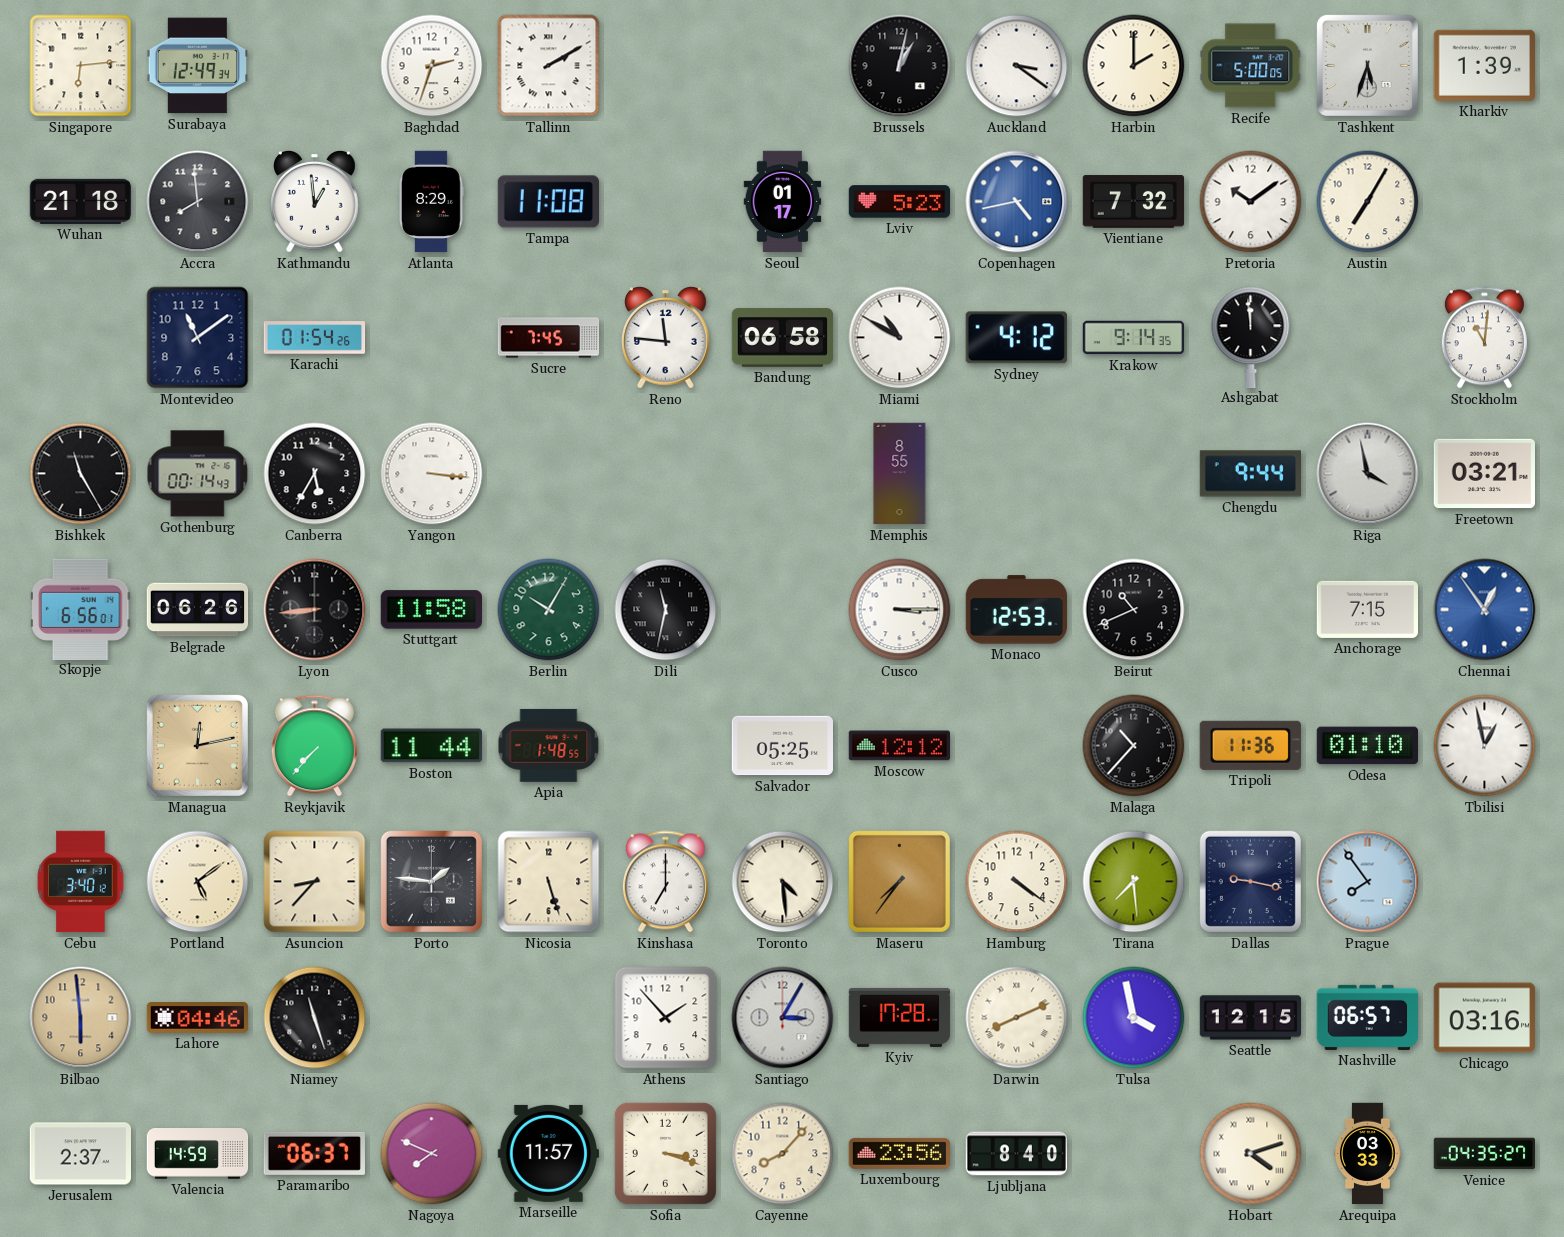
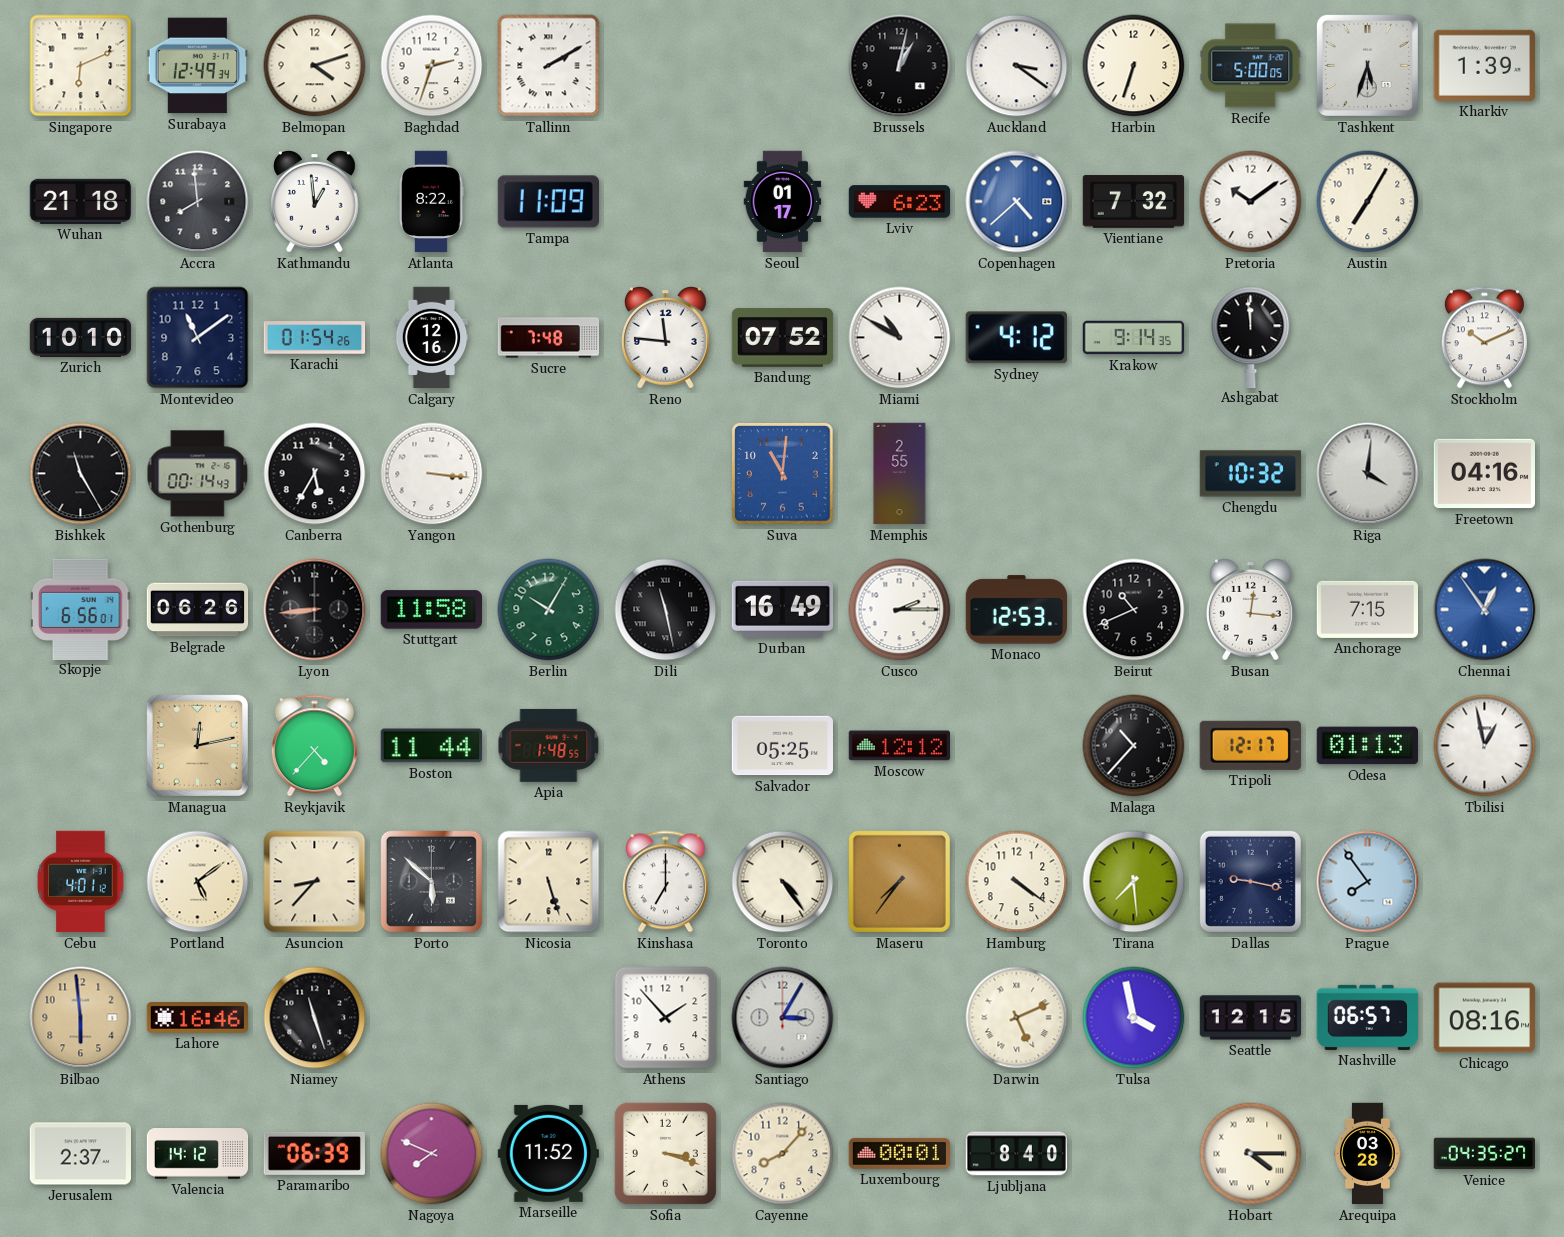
Singapore: 6:14 -> 6:11 (81, 66)
Belmopan: none -> 4:12 (315, 66)
Harbin: 2:00 -> 6:33 (1134, 66)
Atlanta: 8:29 -> 8:22 (432, 202)
Tampa: 11:08 -> 11:09 (548, 202)
Lviv: 5:23 -> 6:23 (900, 202)
Copenhagen: 4:43 -> 4:38 (1017, 202)
Zurich: none -> 10:10 (81, 337)
Calgary: none -> 12:16 (432, 338)
Sucre: 7:45 -> 7:48 (549, 338)
Bandung: 06:58 -> 07:52 (783, 338)
Stockholm: 11:01 -> 10:11 (1484, 338)
Suva: none -> 11:01 (783, 474)
Memphis: 8:55 -> 2:55 (900, 474)
Chengdu: 9:44 -> 10:32 (1251, 474)
Riga: 3:58 -> 4:01 (1368, 474)
Freetown: 03:21 -> 04:16 (1484, 474)
Dili: 11:32 -> 11:28 (666, 610)
Durban: none -> 16:49 (782, 609)
Cusco: 3:15 -> 2:15 (900, 610)
Busan: none -> 12:16 (1251, 610)
Reykjavik: 7:37 -> 4:37 (314, 746)
Tripoli: 11:36 -> 12:17 (1250, 745)
Odesa: 01:10 -> 01:13 (1367, 746)
Cebu: 3:40 -> 4:01 (81, 882)
Porto: 1:46 -> 5:52 (431, 881)
Toronto: 4:29 -> 4:24 (783, 882)
Lahore: 04:46 -> 16:46 (197, 1018)
Kyiv: 17:28 -> none (900, 1017)
Darwin: 8:11 -> 5:11 (1017, 1018)
Chicago: 03:16 -> 08:16 (1484, 1018)
Valencia: 14:59 -> 14:12 (198, 1154)
Paramaribo: 06:37 -> 06:39 (314, 1153)
Marseille: 11:57 -> 11:52 (548, 1153)
Luxembourg: 23:56 -> 00:01 (899, 1153)
Hobart: 4:12 -> 4:15 (1251, 1154)
Arequipa: 03:33 -> 03:28 (1367, 1154)
